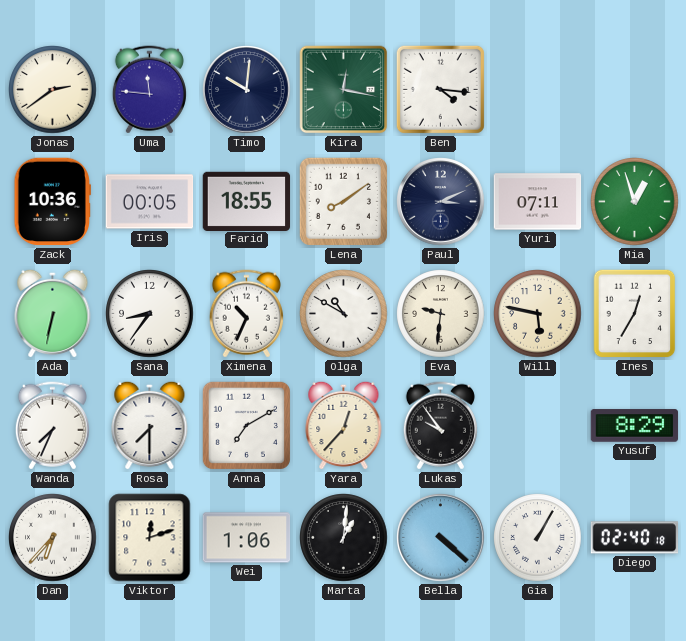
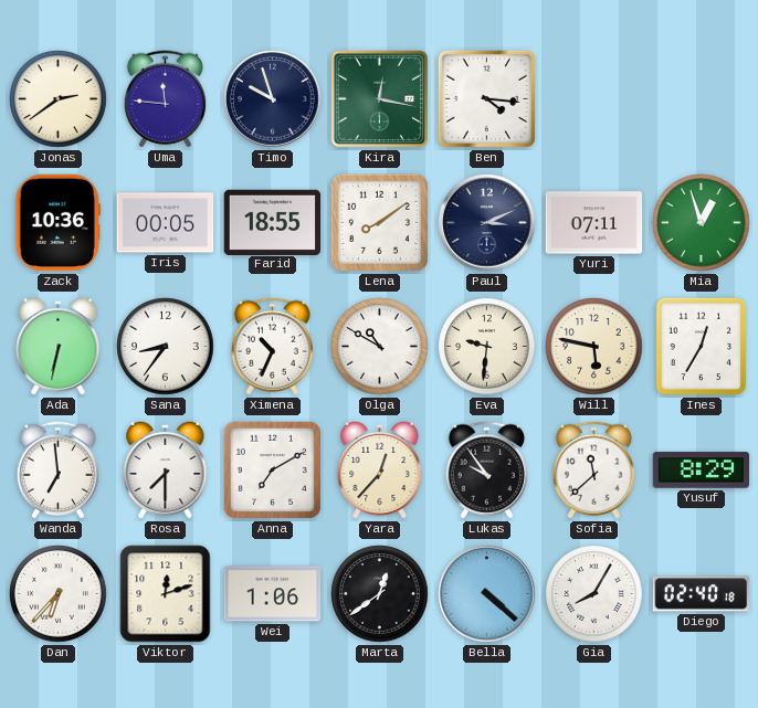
Timo: 10:01 -> 9:57 (273, 99)
Wanda: 7:34 -> 6:59 (57, 471)
Sofia: none -> 11:38 (593, 471)
Marta: 1:01 -> 12:39 (380, 594)
Gia: 1:05 -> 8:05 (594, 594)
